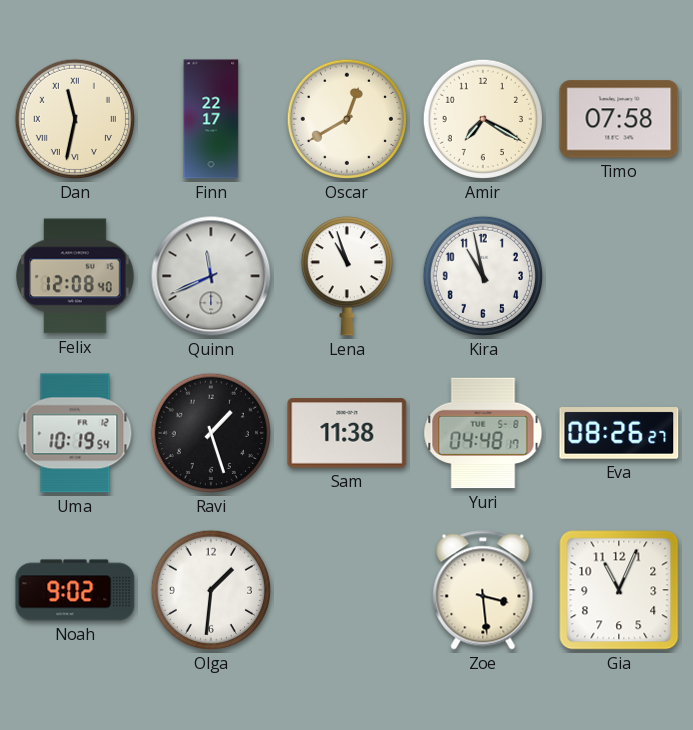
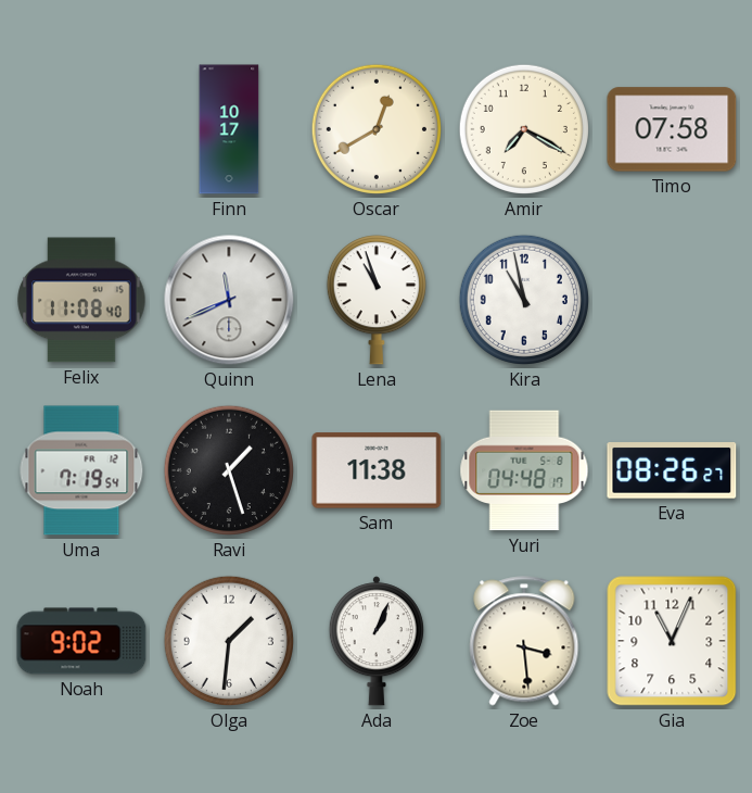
Dan: 11:32 -> none (75, 119)
Finn: 22:17 -> 10:17 (229, 129)
Felix: 12:08 -> 11:08 (81, 300)
Uma: 10:19 -> 7:19 (81, 470)
Ada: none -> 1:04 (377, 641)
